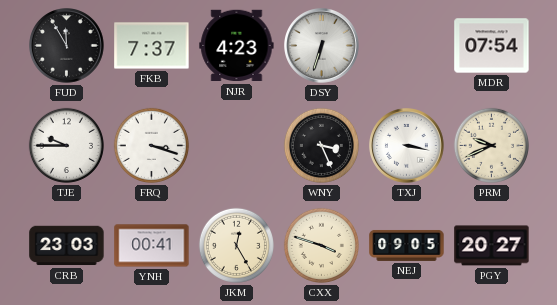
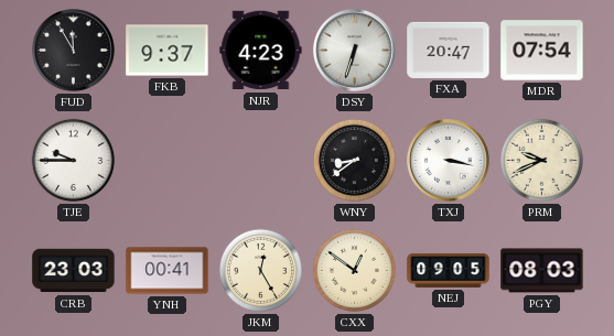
FKB: 7:37 -> 9:37 (168, 51)
FXA: none -> 20:47 (449, 50)
FRQ: 3:18 -> none (151, 145)
WNY: 3:26 -> 8:39 (354, 160)
CXX: 3:48 -> 12:51 (354, 270)
PGY: 20:27 -> 08:03 (542, 271)
